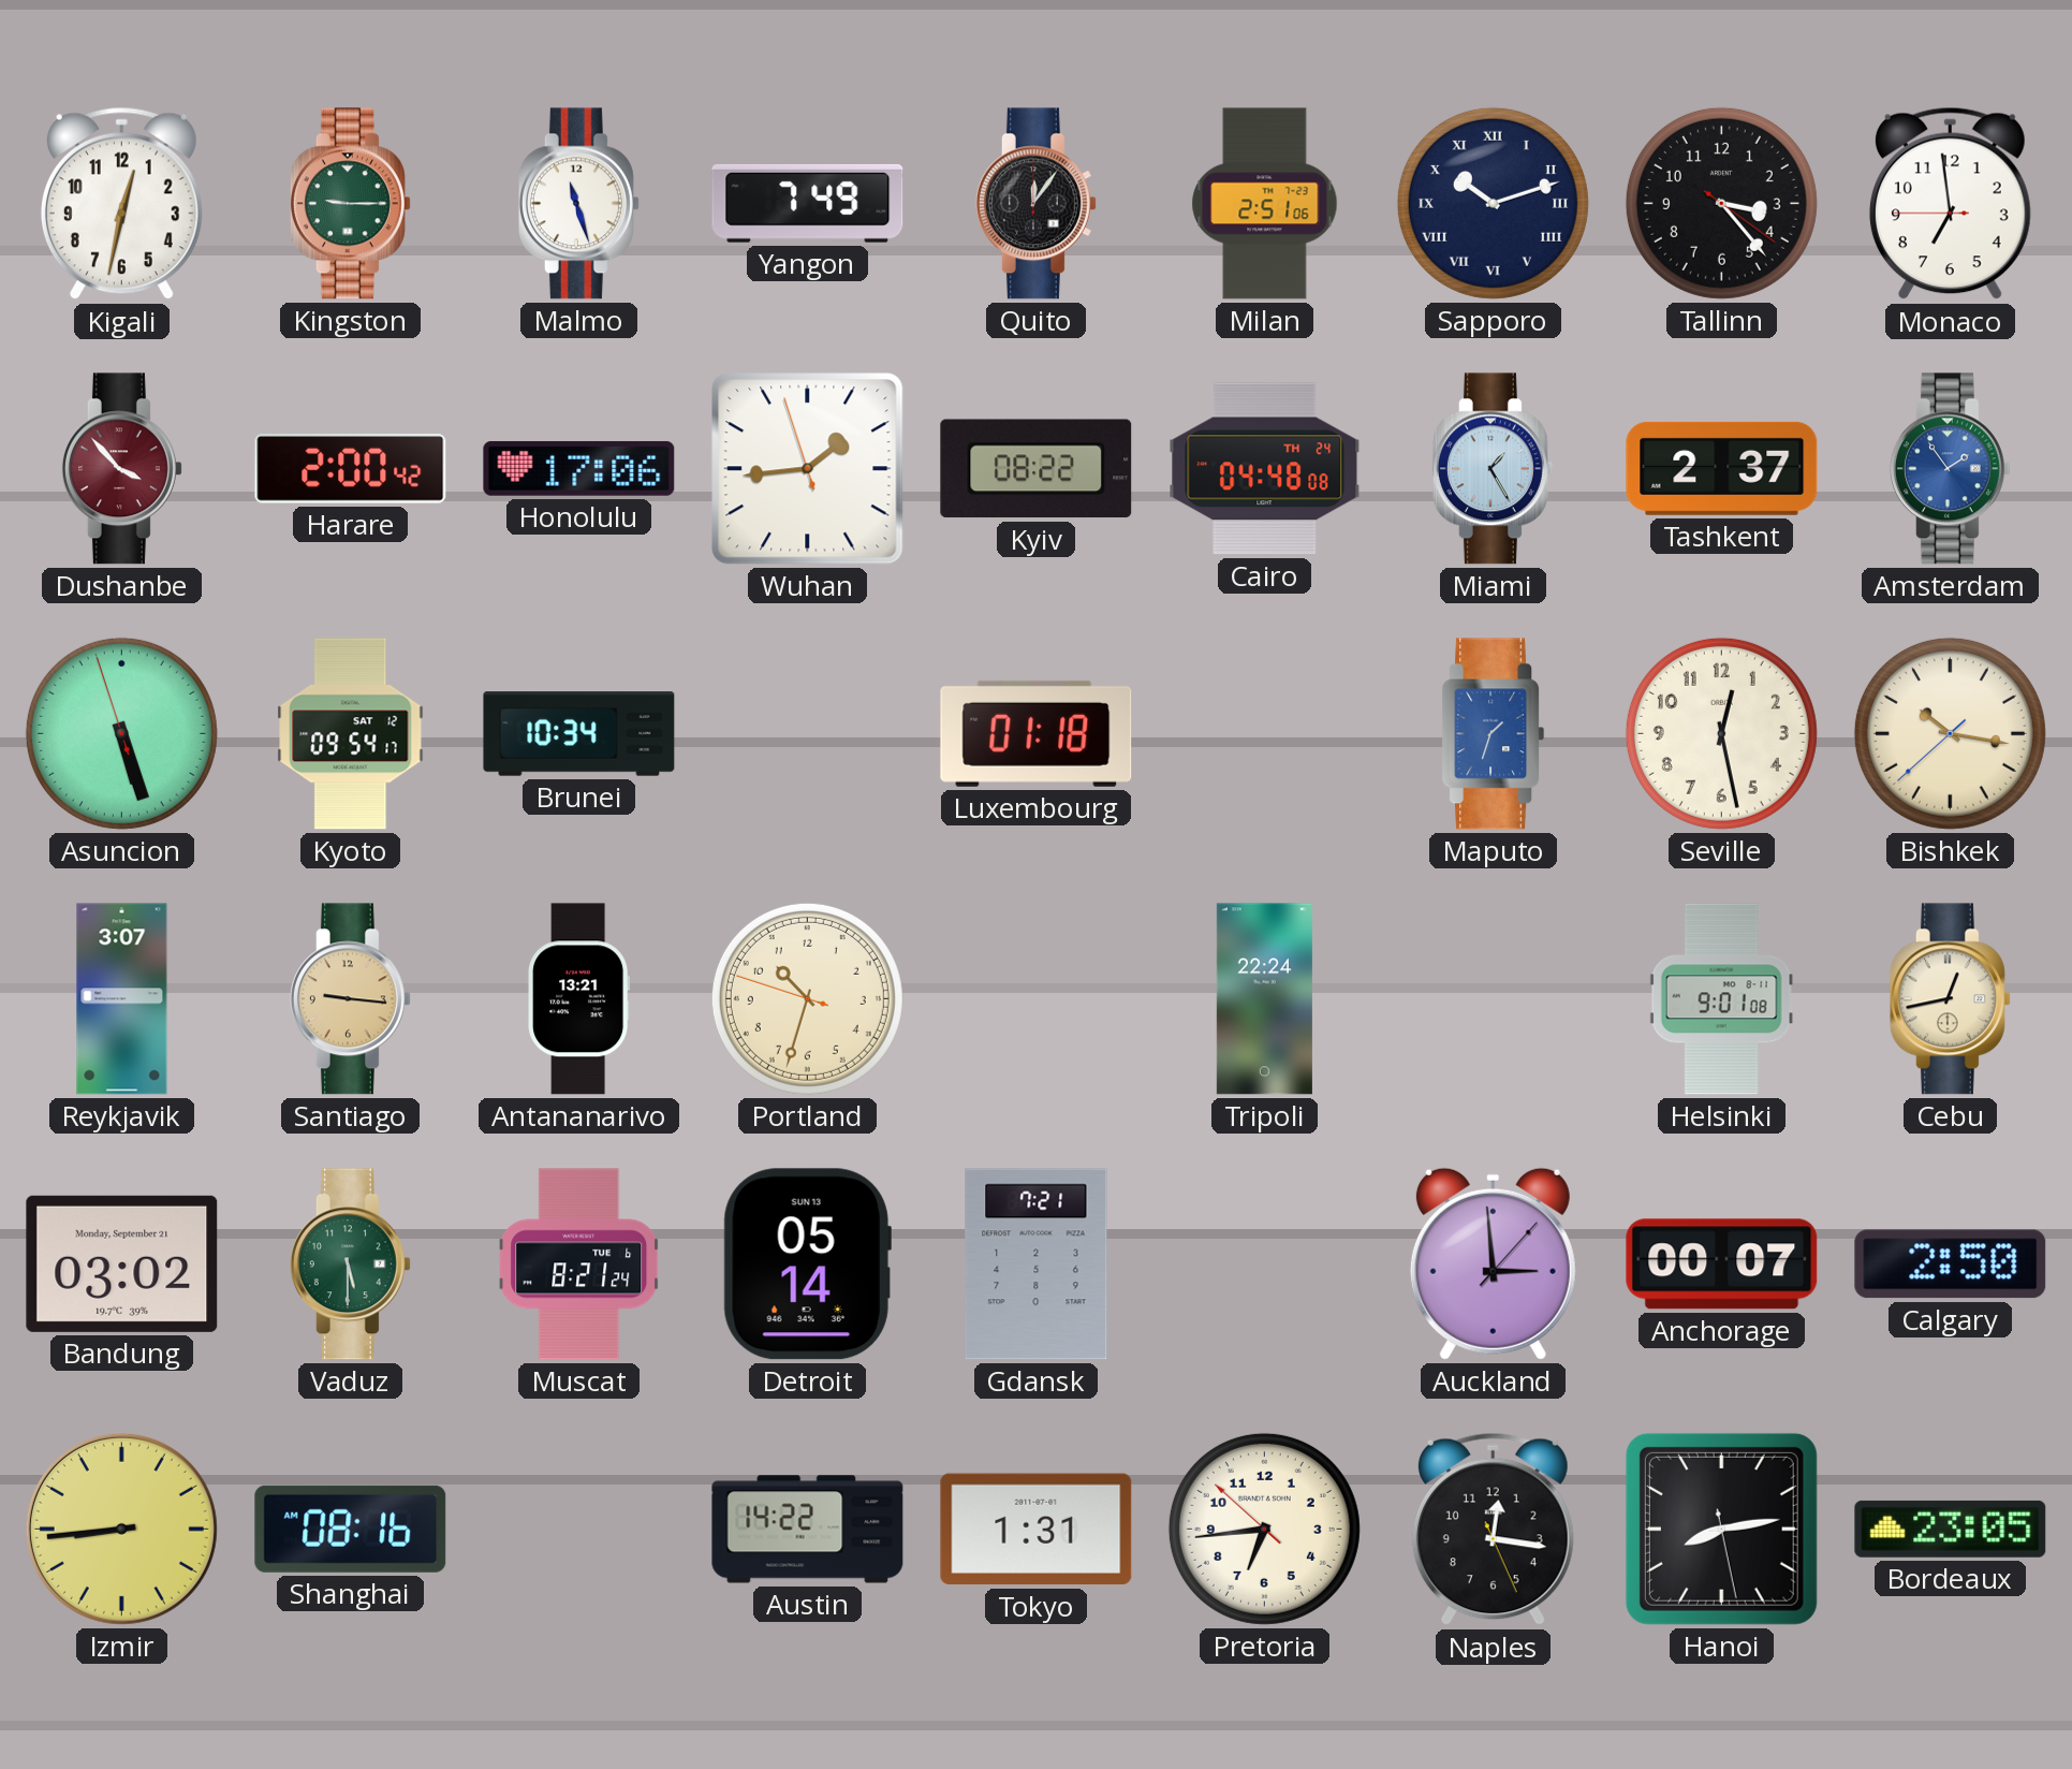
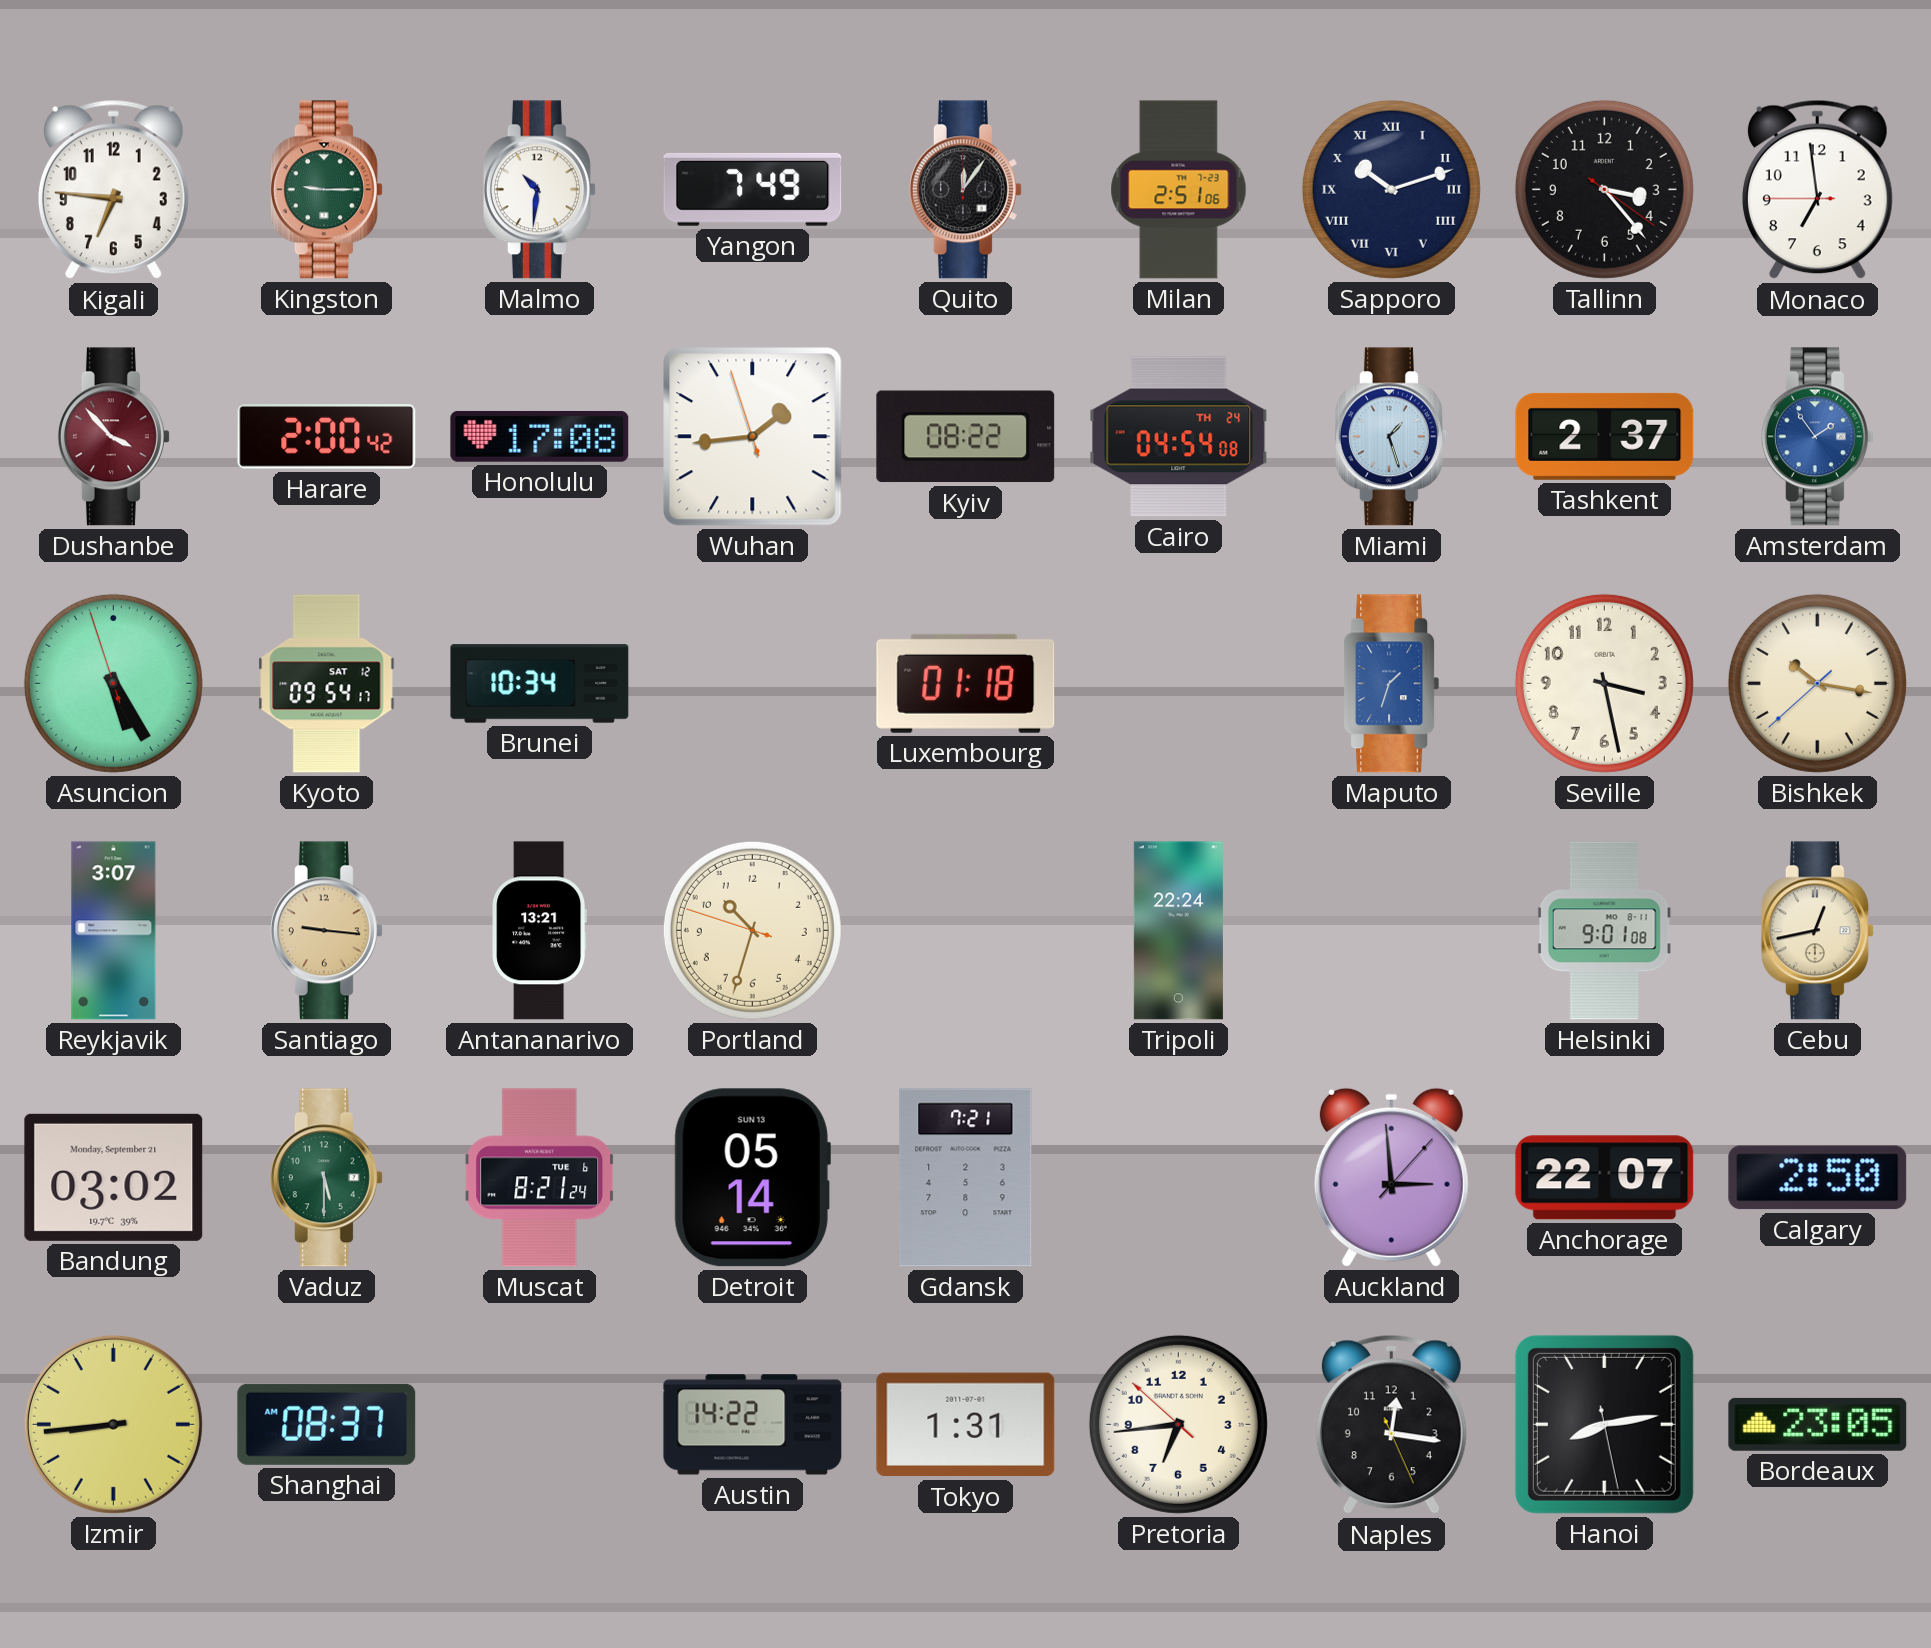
Kigali: 12:32 -> 6:46 (113, 190)
Malmo: 11:27 -> 10:31 (539, 190)
Honolulu: 17:06 -> 17:08 (540, 436)
Cairo: 04:48 -> 04:54 (1179, 437)
Miami: 1:25 -> 1:27 (1391, 437)
Asuncion: 5:26 -> 5:24 (113, 683)
Seville: 12:28 -> 3:28 (1604, 683)
Anchorage: 00:07 -> 22:07 (1605, 1178)
Shanghai: 08:16 -> 08:37 (327, 1424)
